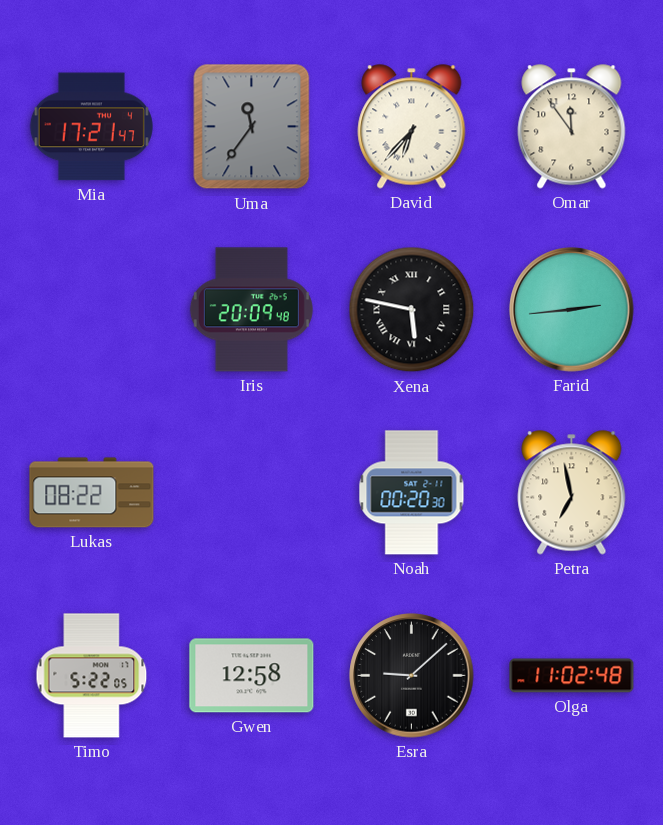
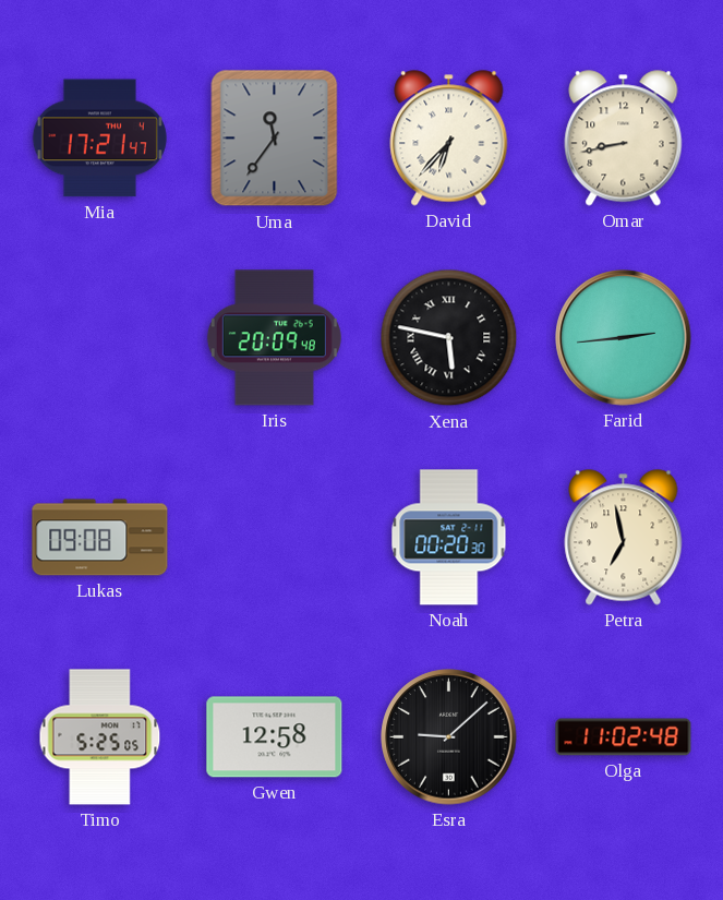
Omar: 11:54 -> 8:43 (624, 139)
Lukas: 08:22 -> 09:08 (100, 538)
Timo: 5:22 -> 5:25 (100, 737)
